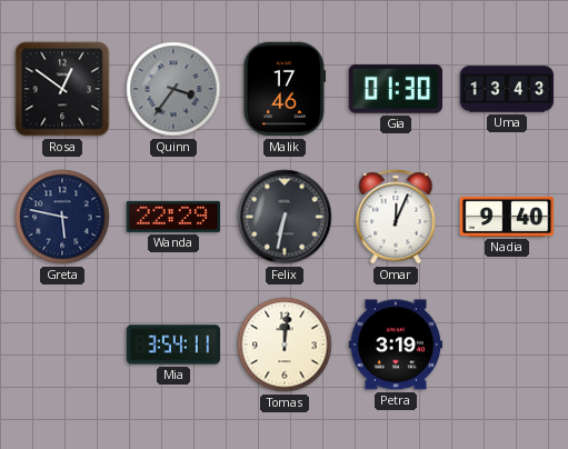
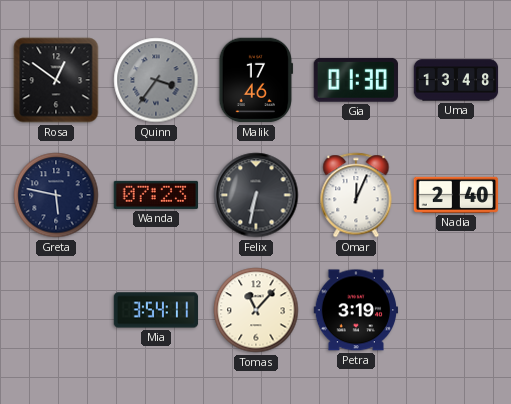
Uma: 13:43 -> 13:48 (456, 80)
Wanda: 22:29 -> 07:23 (156, 195)
Nadia: 9:40 -> 2:40 (456, 195)
Tomas: 12:01 -> 11:07 (256, 310)
